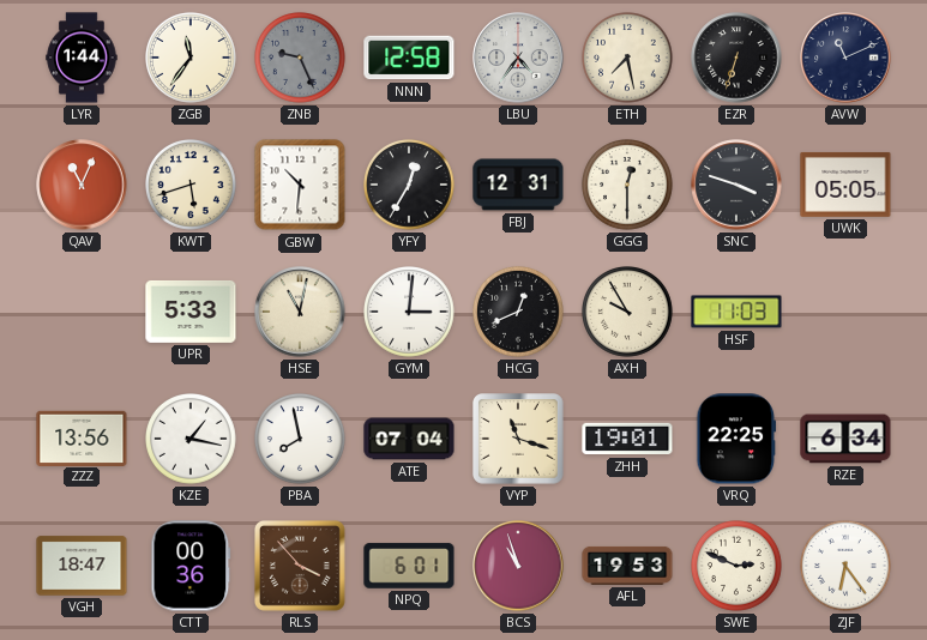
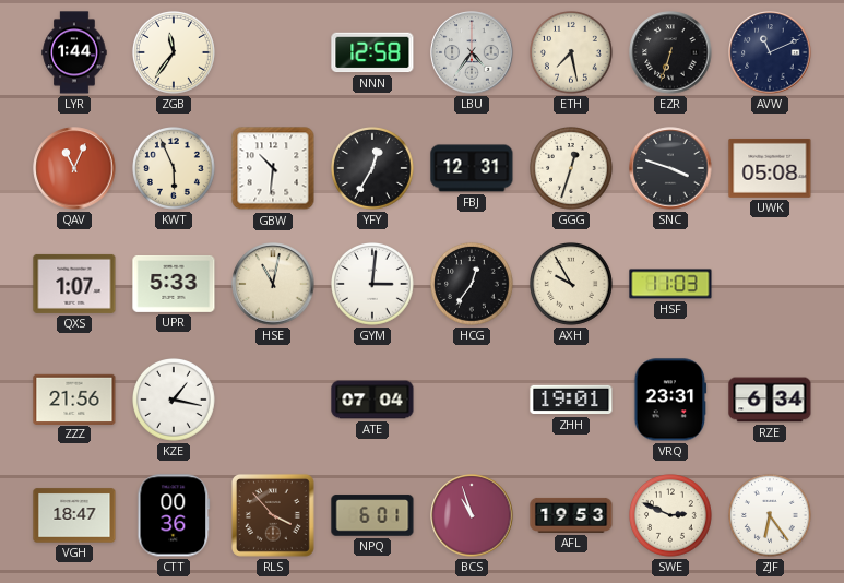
ZNB: 9:26 -> none (301, 59)
KWT: 5:42 -> 5:56 (175, 169)
GGG: 12:30 -> 12:33 (572, 169)
UWK: 05:05 -> 05:08 (770, 168)
QXS: none -> 1:07 (74, 284)
HCG: 12:41 -> 12:36 (473, 285)
ZZZ: 13:56 -> 21:56 (74, 398)
PBA: 7:58 -> none (301, 440)
VYP: 11:18 -> none (518, 439)
VRQ: 22:25 -> 23:31 (670, 400)
